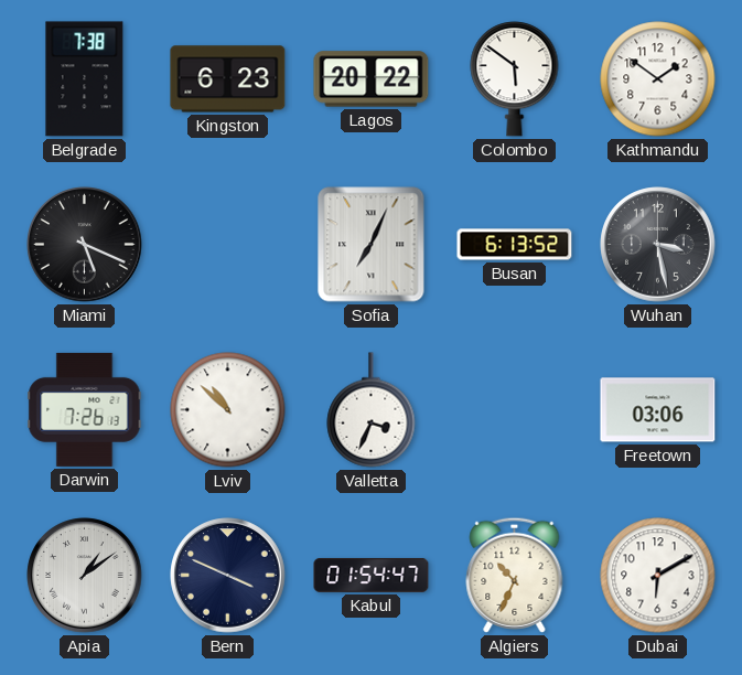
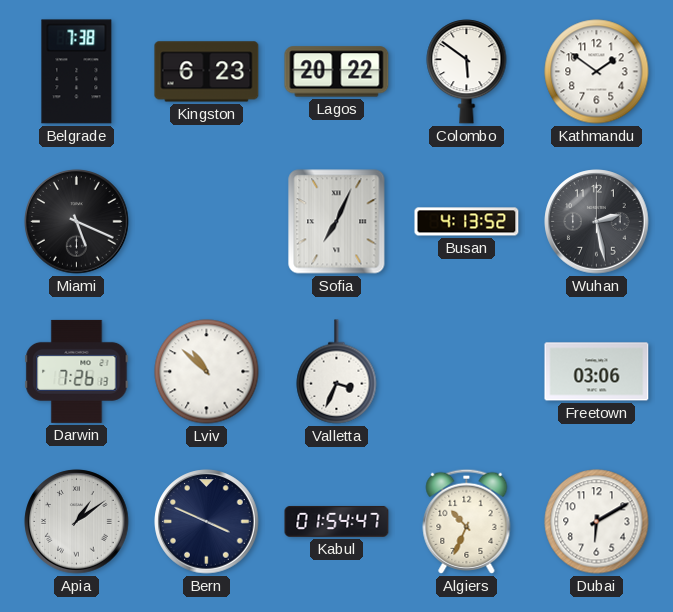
Busan: 6:13 -> 4:13 (467, 222)
Wuhan: 3:28 -> 2:28 (597, 222)
